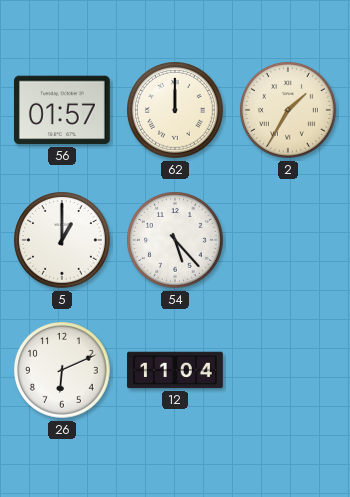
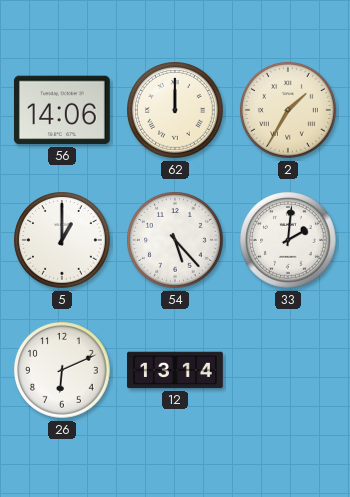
56: 01:57 -> 14:06 (62, 110)
33: none -> 2:01 (289, 241)
12: 11:04 -> 13:14 (176, 370)
